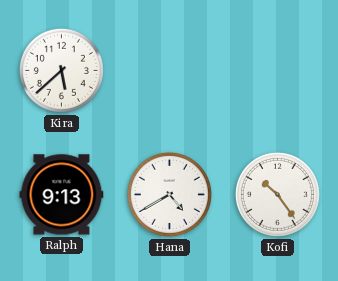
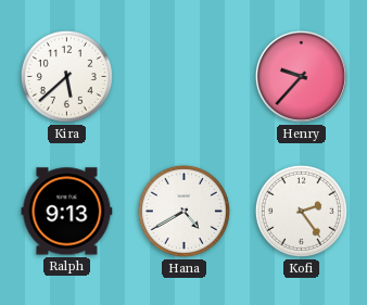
Henry: none -> 9:37 (301, 76)
Kofi: 10:24 -> 2:24 (301, 211)
